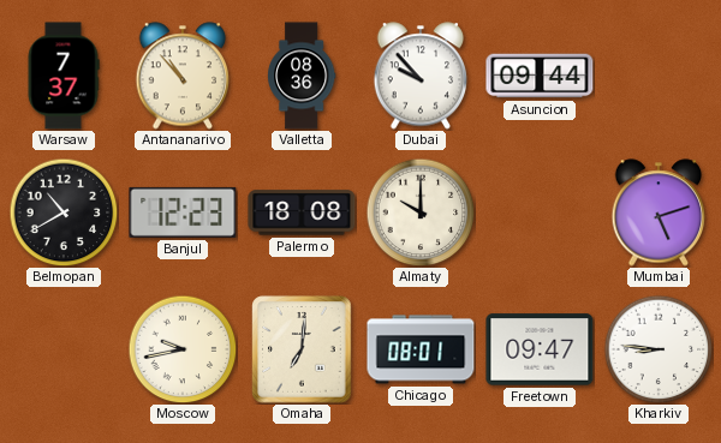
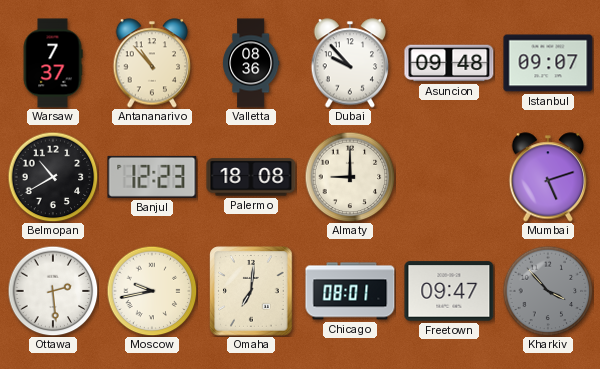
Asuncion: 09:44 -> 09:48 (449, 63)
Istanbul: none -> 09:07 (548, 63)
Almaty: 10:00 -> 9:00 (350, 177)
Ottawa: none -> 2:29 (53, 291)
Kharkiv: 8:46 -> 3:53 (548, 291)
Kharkiv dial: white -> grey (548, 291)
